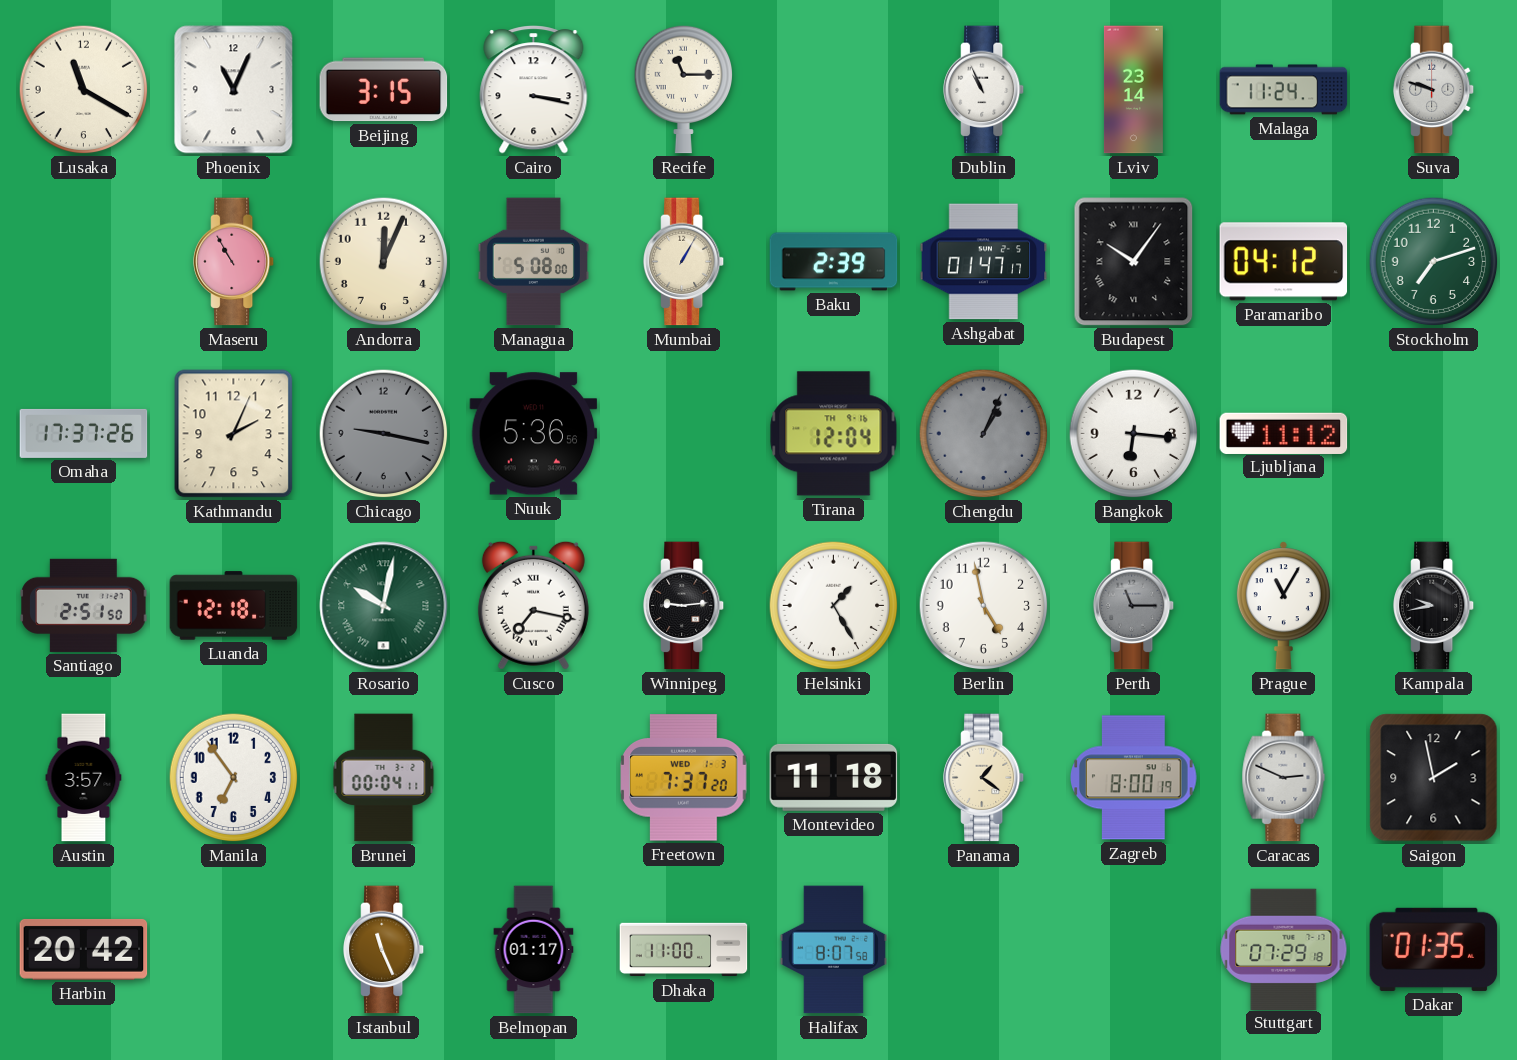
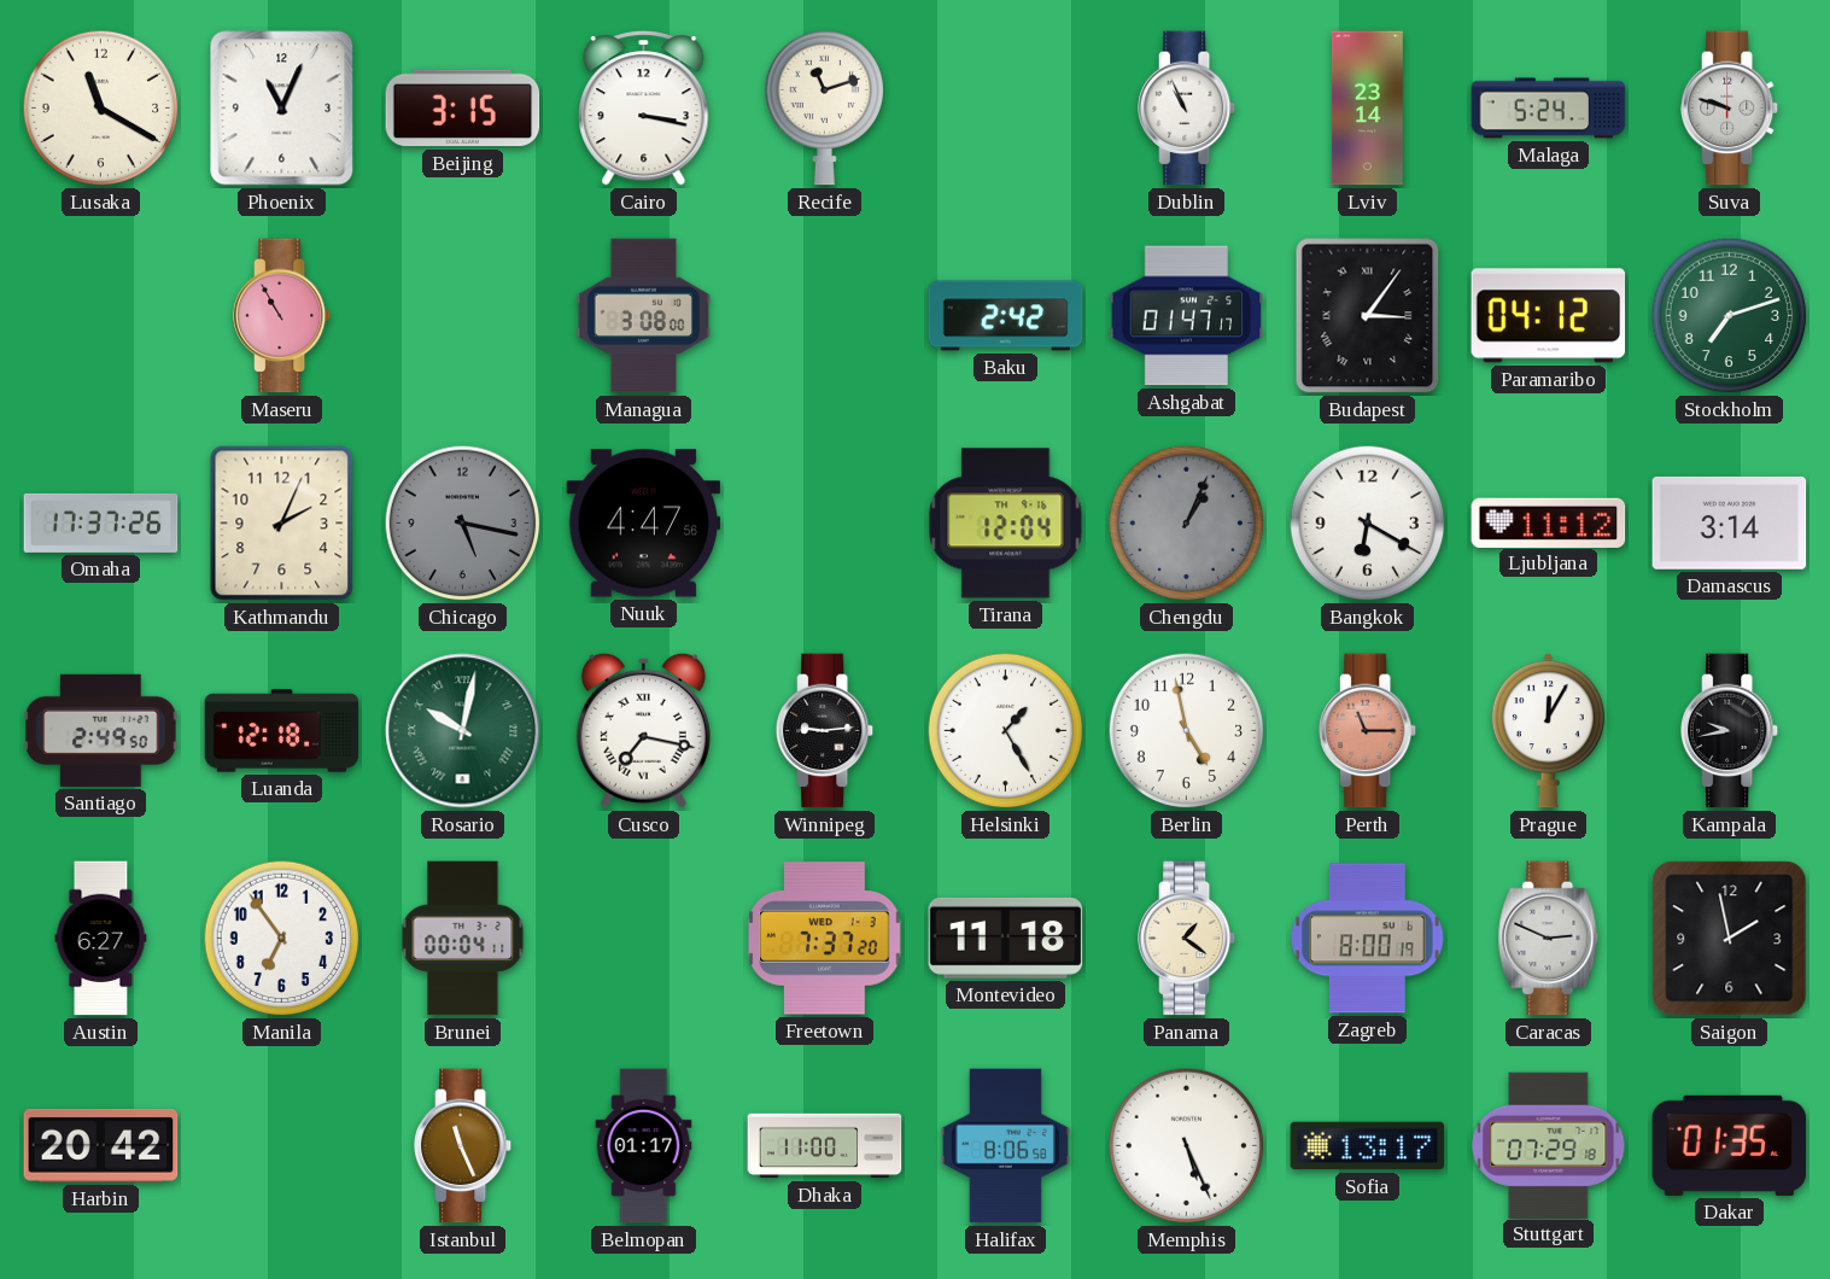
Recife: 11:15 -> 11:12 (825, 107)
Malaga: 11:24 -> 5:24 (1549, 109)
Andorra: 12:04 -> none (384, 262)
Managua: 5:08 -> 3:08 (643, 316)
Mumbai: 1:05 -> none (685, 262)
Baku: 2:39 -> 2:42 (1006, 316)
Budapest: 10:06 -> 3:06 (1368, 316)
Chicago: 9:17 -> 5:17 (463, 524)
Nuuk: 5:36 -> 4:47 (644, 524)
Bangkok: 6:16 -> 6:20 (1368, 524)
Damascus: none -> 3:14 (1730, 524)
Santiago: 2:51 -> 2:49 (101, 730)
Perth dial: grey -> salmon (1369, 731)
Prague: 11:05 -> 12:05 (1548, 731)
Austin: 3:57 -> 6:27 (101, 939)
Halifax: 8:07 -> 8:06 (1005, 1146)
Memphis: none -> 5:26 (1187, 1146)
Sofia: none -> 13:17 (1368, 1146)
